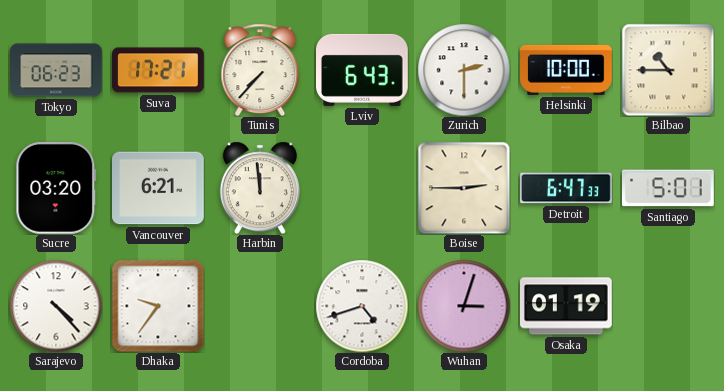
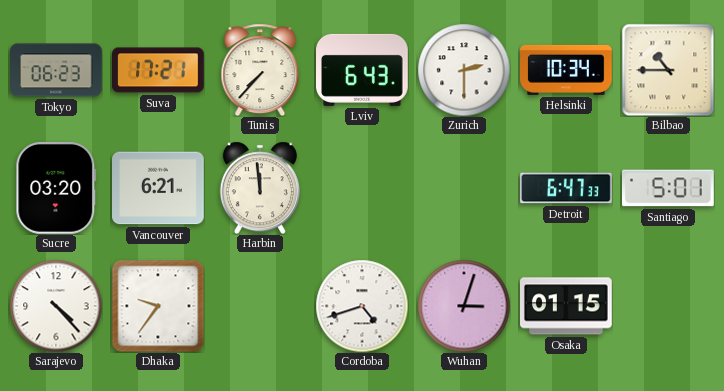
Helsinki: 10:00 -> 10:34 (567, 70)
Boise: 2:45 -> none (464, 188)
Osaka: 01:19 -> 01:15 (567, 306)
